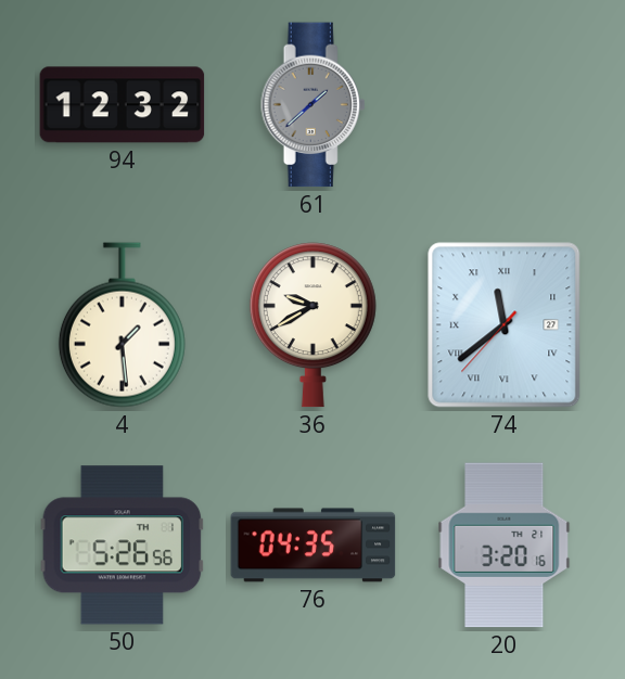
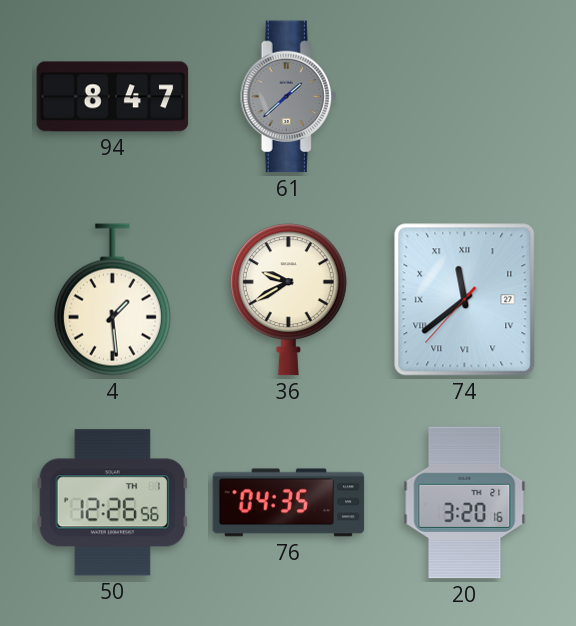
94: 12:32 -> 8:47 (113, 97)
50: 5:26 -> 12:26 (113, 503)
